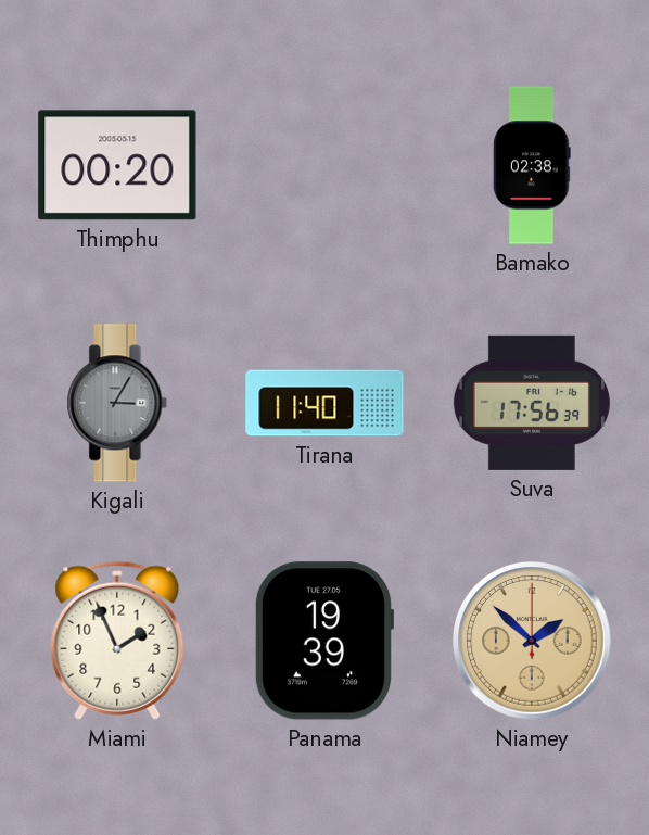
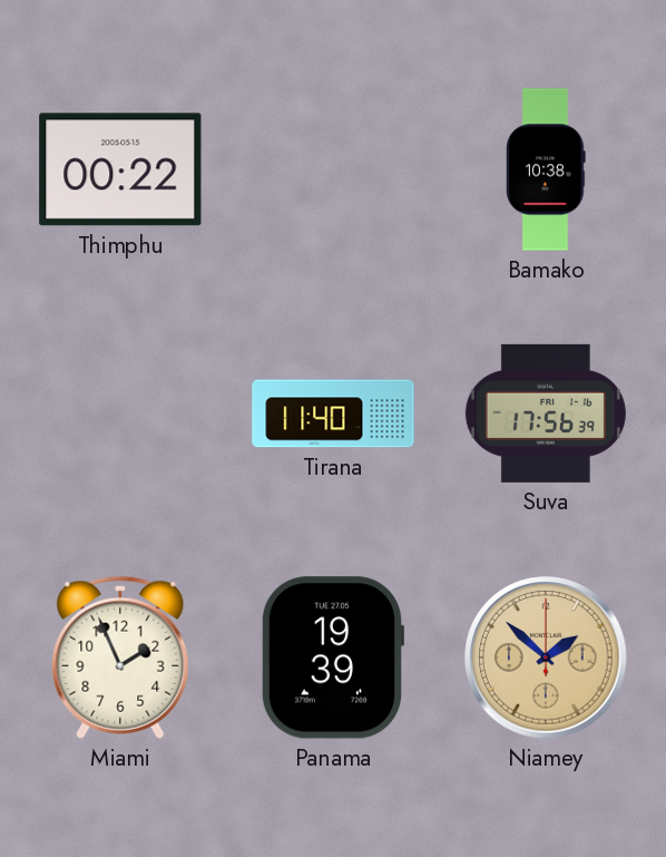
Thimphu: 00:20 -> 00:22 (120, 169)
Bamako: 02:38 -> 10:38 (546, 169)
Kigali: 3:05 -> none (117, 403)
